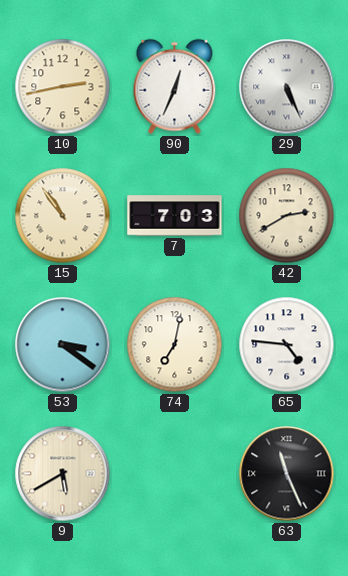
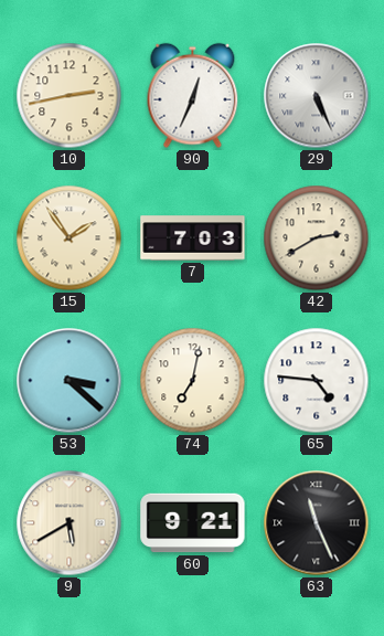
15: 10:54 -> 1:54 (70, 239)
53: 3:21 -> 3:22 (70, 381)
60: none -> 9:21 (193, 523)
